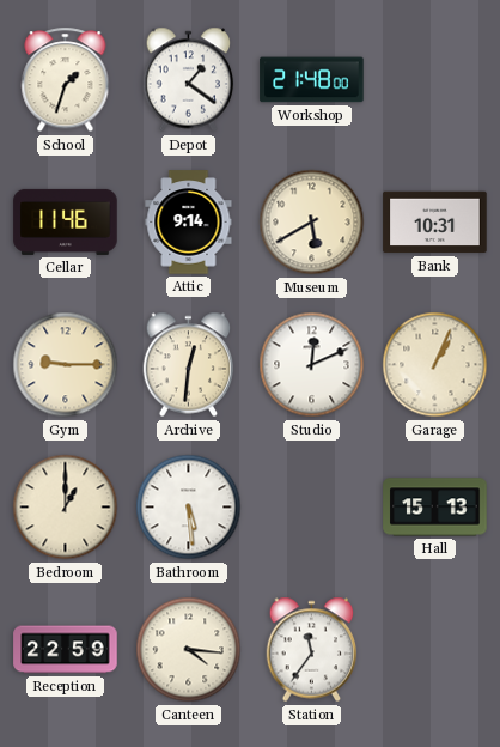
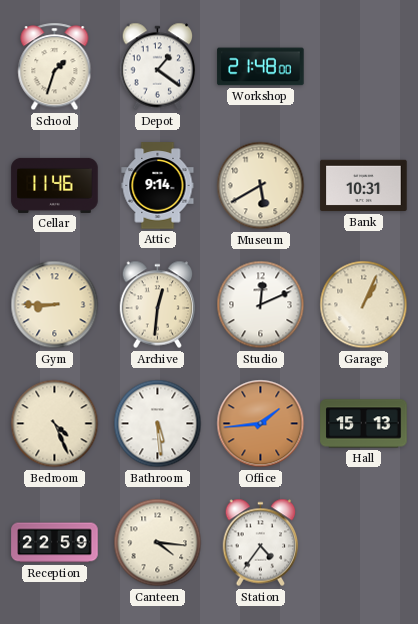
Gym: 9:15 -> 8:45 (55, 305)
Bedroom: 1:00 -> 4:26 (55, 424)
Office: none -> 1:44 (261, 424)
Station: 11:36 -> 4:36 (261, 543)
